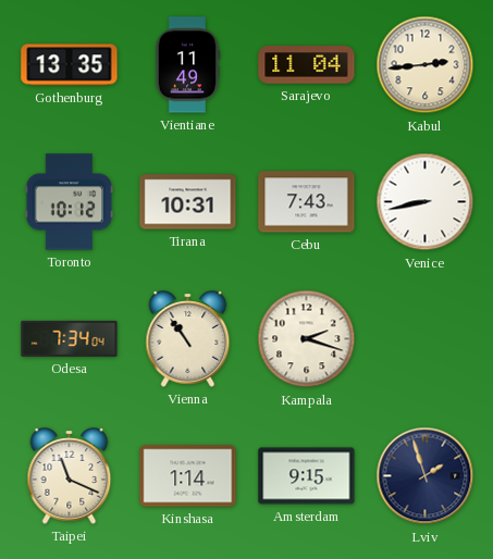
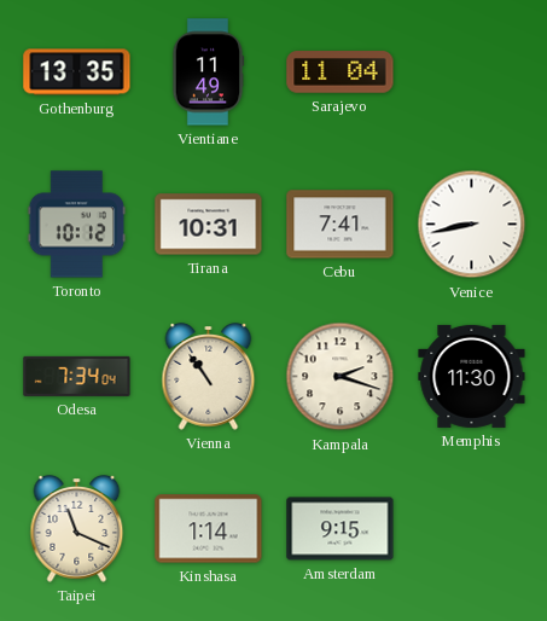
Kabul: 2:44 -> none (426, 65)
Cebu: 7:43 -> 7:41 (341, 225)
Memphis: none -> 11:30 (472, 376)
Lviv: 1:57 -> none (426, 476)
